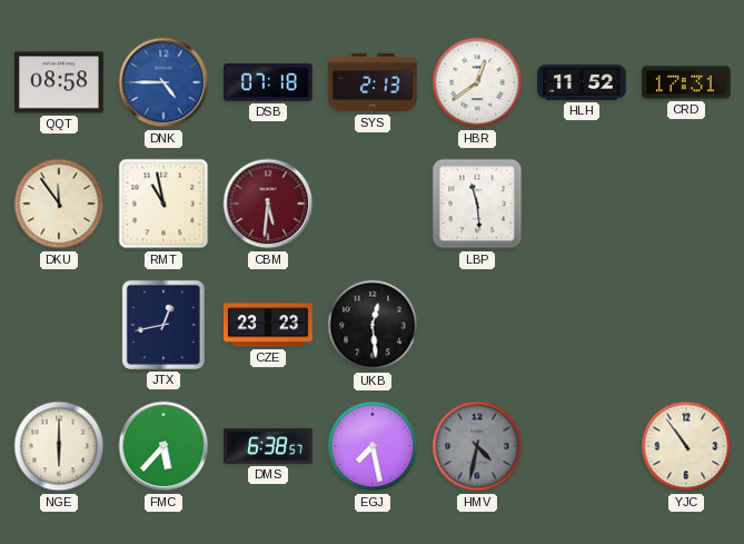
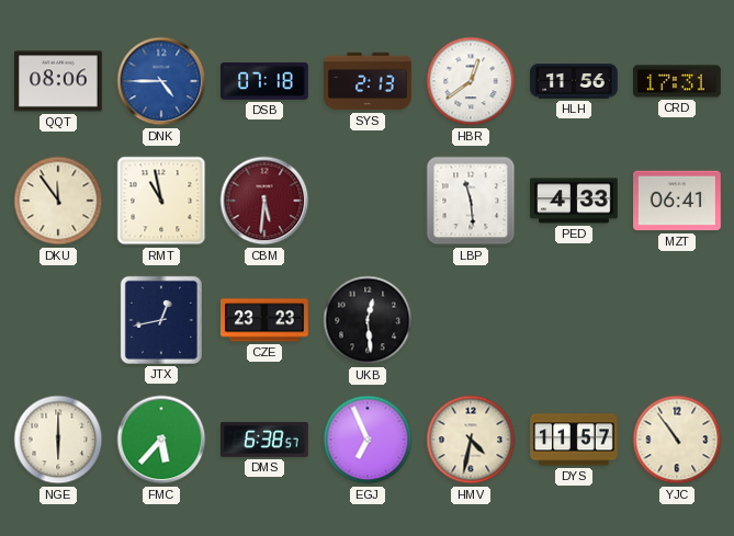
QQT: 08:58 -> 08:06 (59, 81)
HLH: 11:52 -> 11:56 (574, 81)
PED: none -> 4:33 (575, 201)
MZT: none -> 06:41 (678, 201)
EGJ: 7:28 -> 6:56 (368, 440)
HMV dial: grey -> cream (471, 440)
DYS: none -> 11:57 (575, 440)
